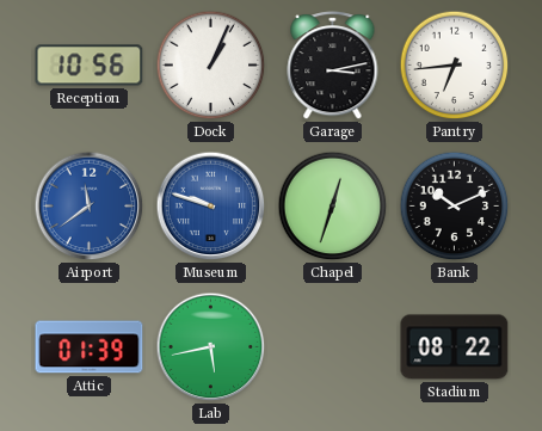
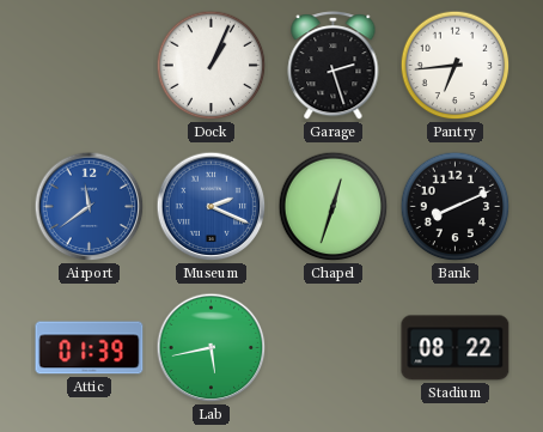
Reception: 10:56 -> none (90, 66)
Garage: 3:13 -> 2:27 (334, 66)
Museum: 9:48 -> 2:19 (212, 207)
Bank: 10:11 -> 8:11 (456, 207)
